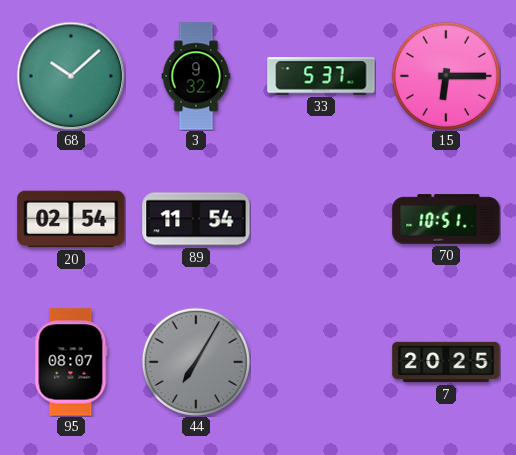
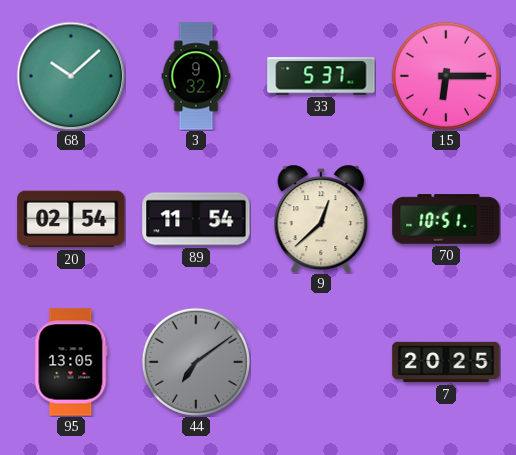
9: none -> 12:38 (321, 219)
95: 08:07 -> 13:05 (71, 362)
44: 7:05 -> 7:09 (196, 362)
